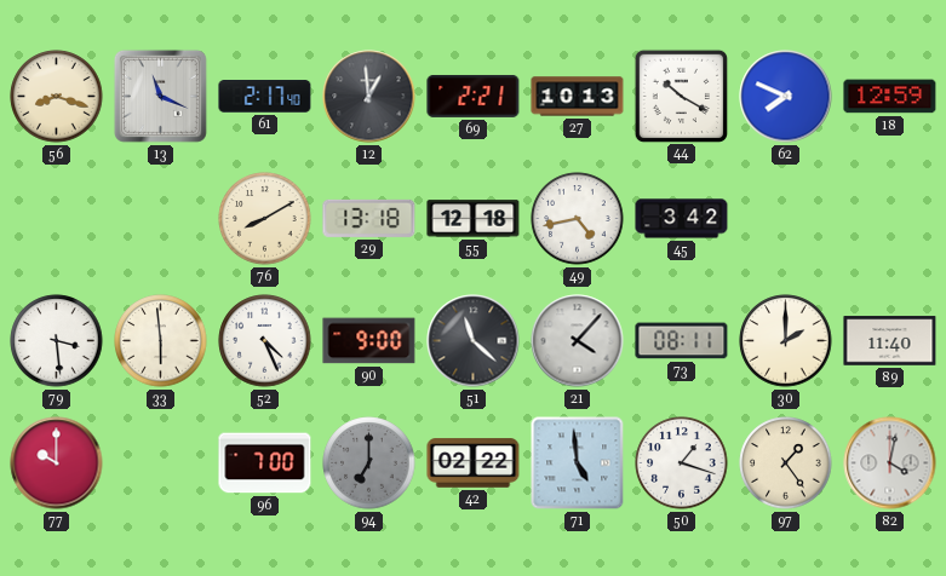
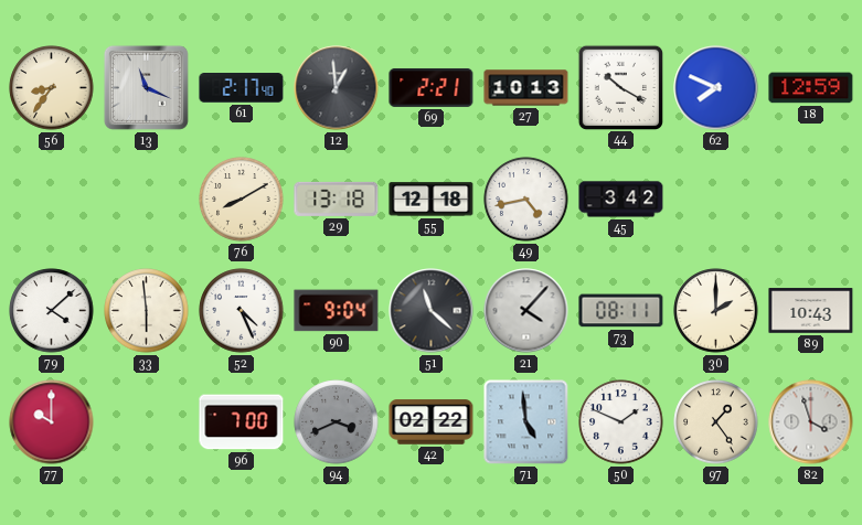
56: 8:18 -> 8:36 (52, 88)
79: 3:29 -> 4:08 (52, 311)
90: 9:00 -> 9:04 (337, 311)
89: 11:40 -> 10:43 (811, 311)
94: 7:00 -> 3:41 (337, 422)
50: 1:18 -> 1:49 (621, 422)
82: 4:02 -> 3:57 (811, 422)
